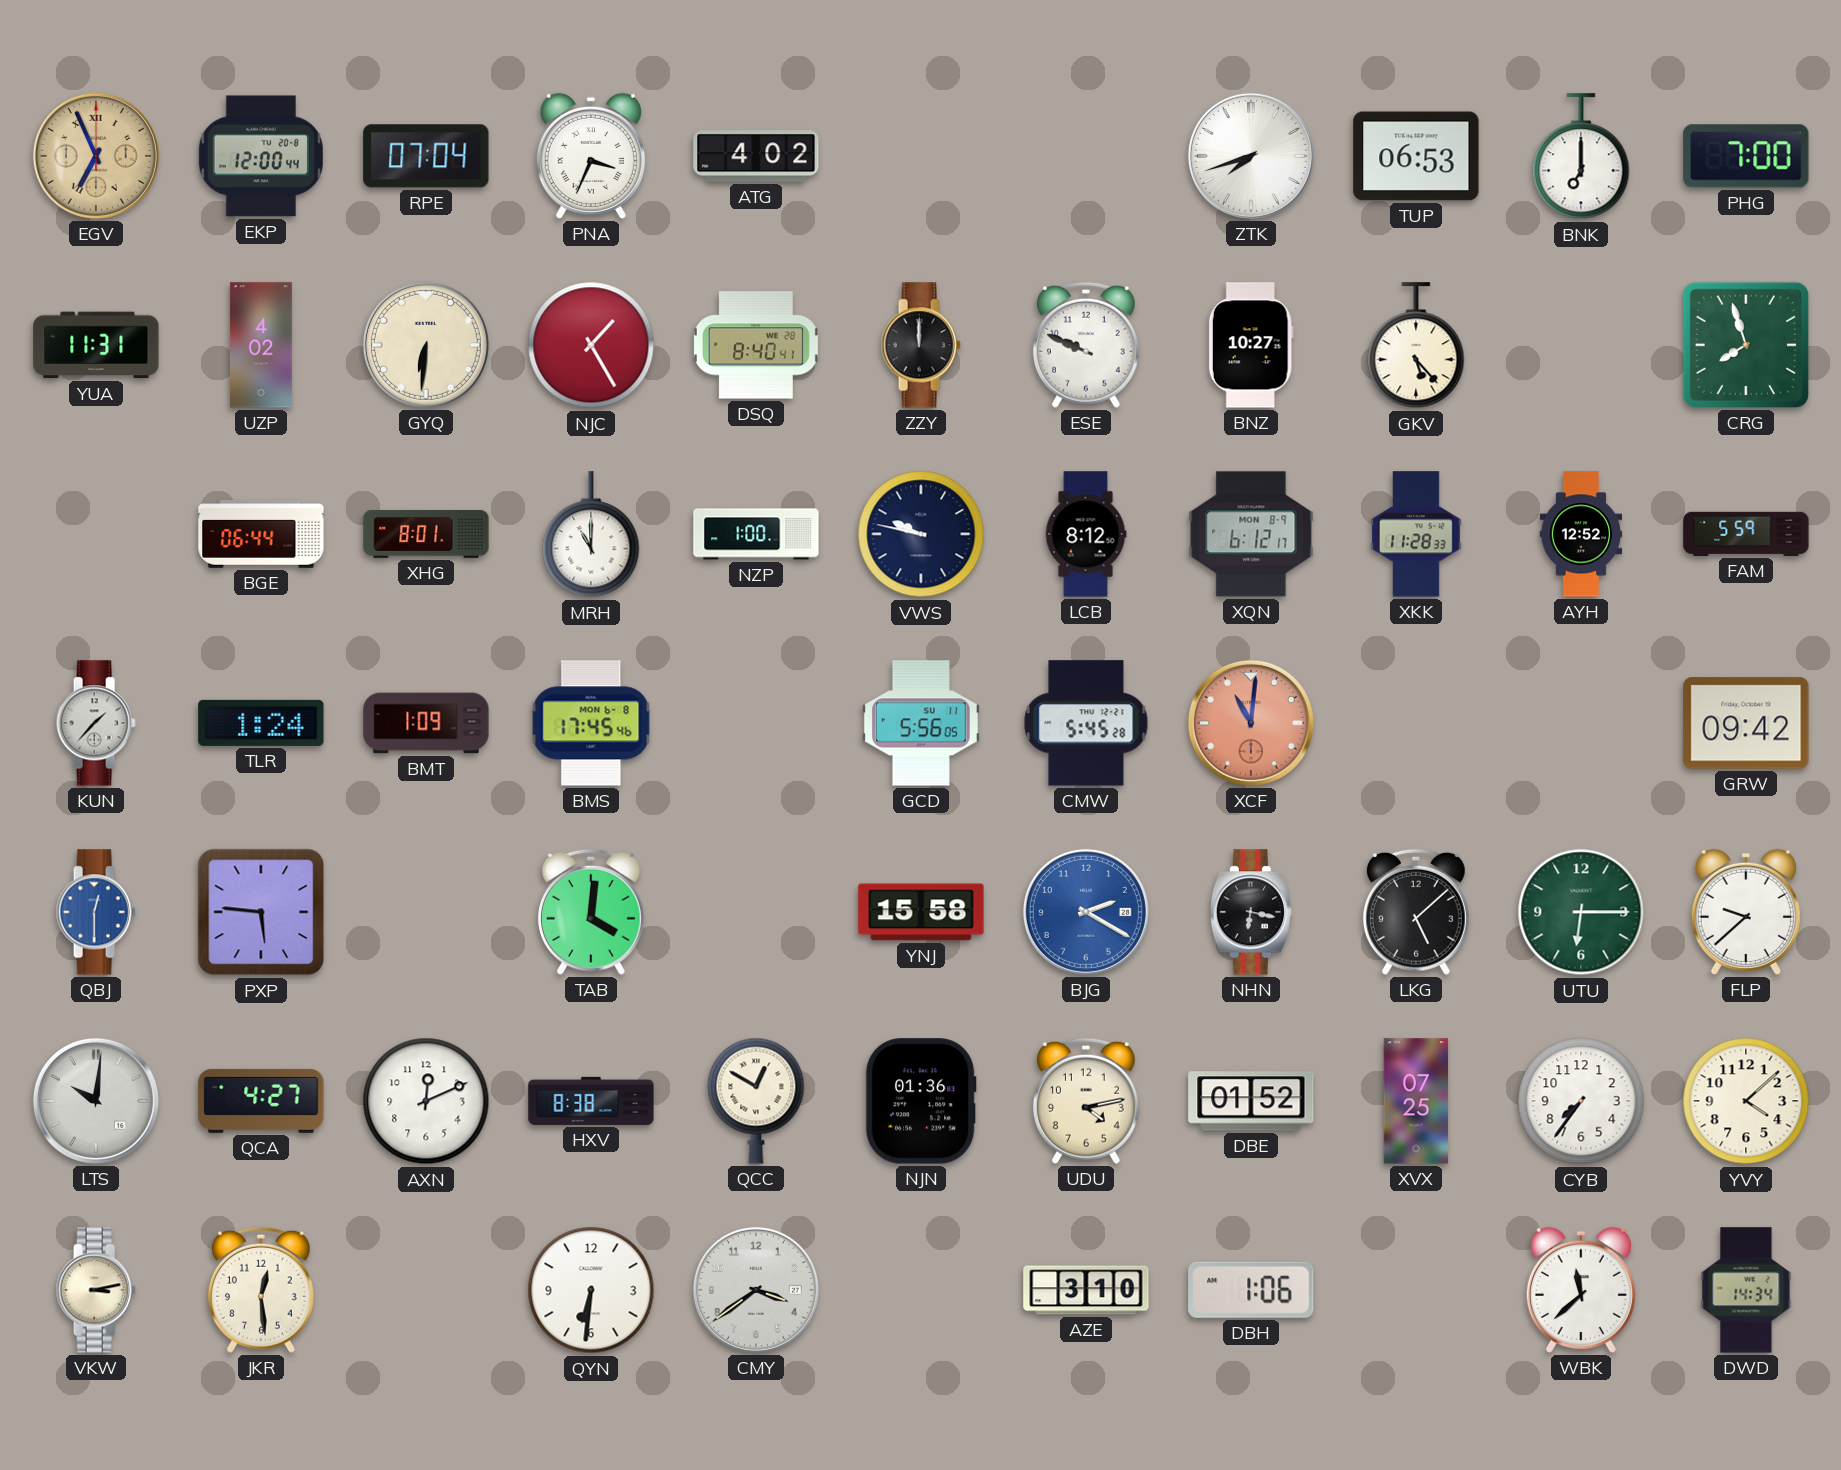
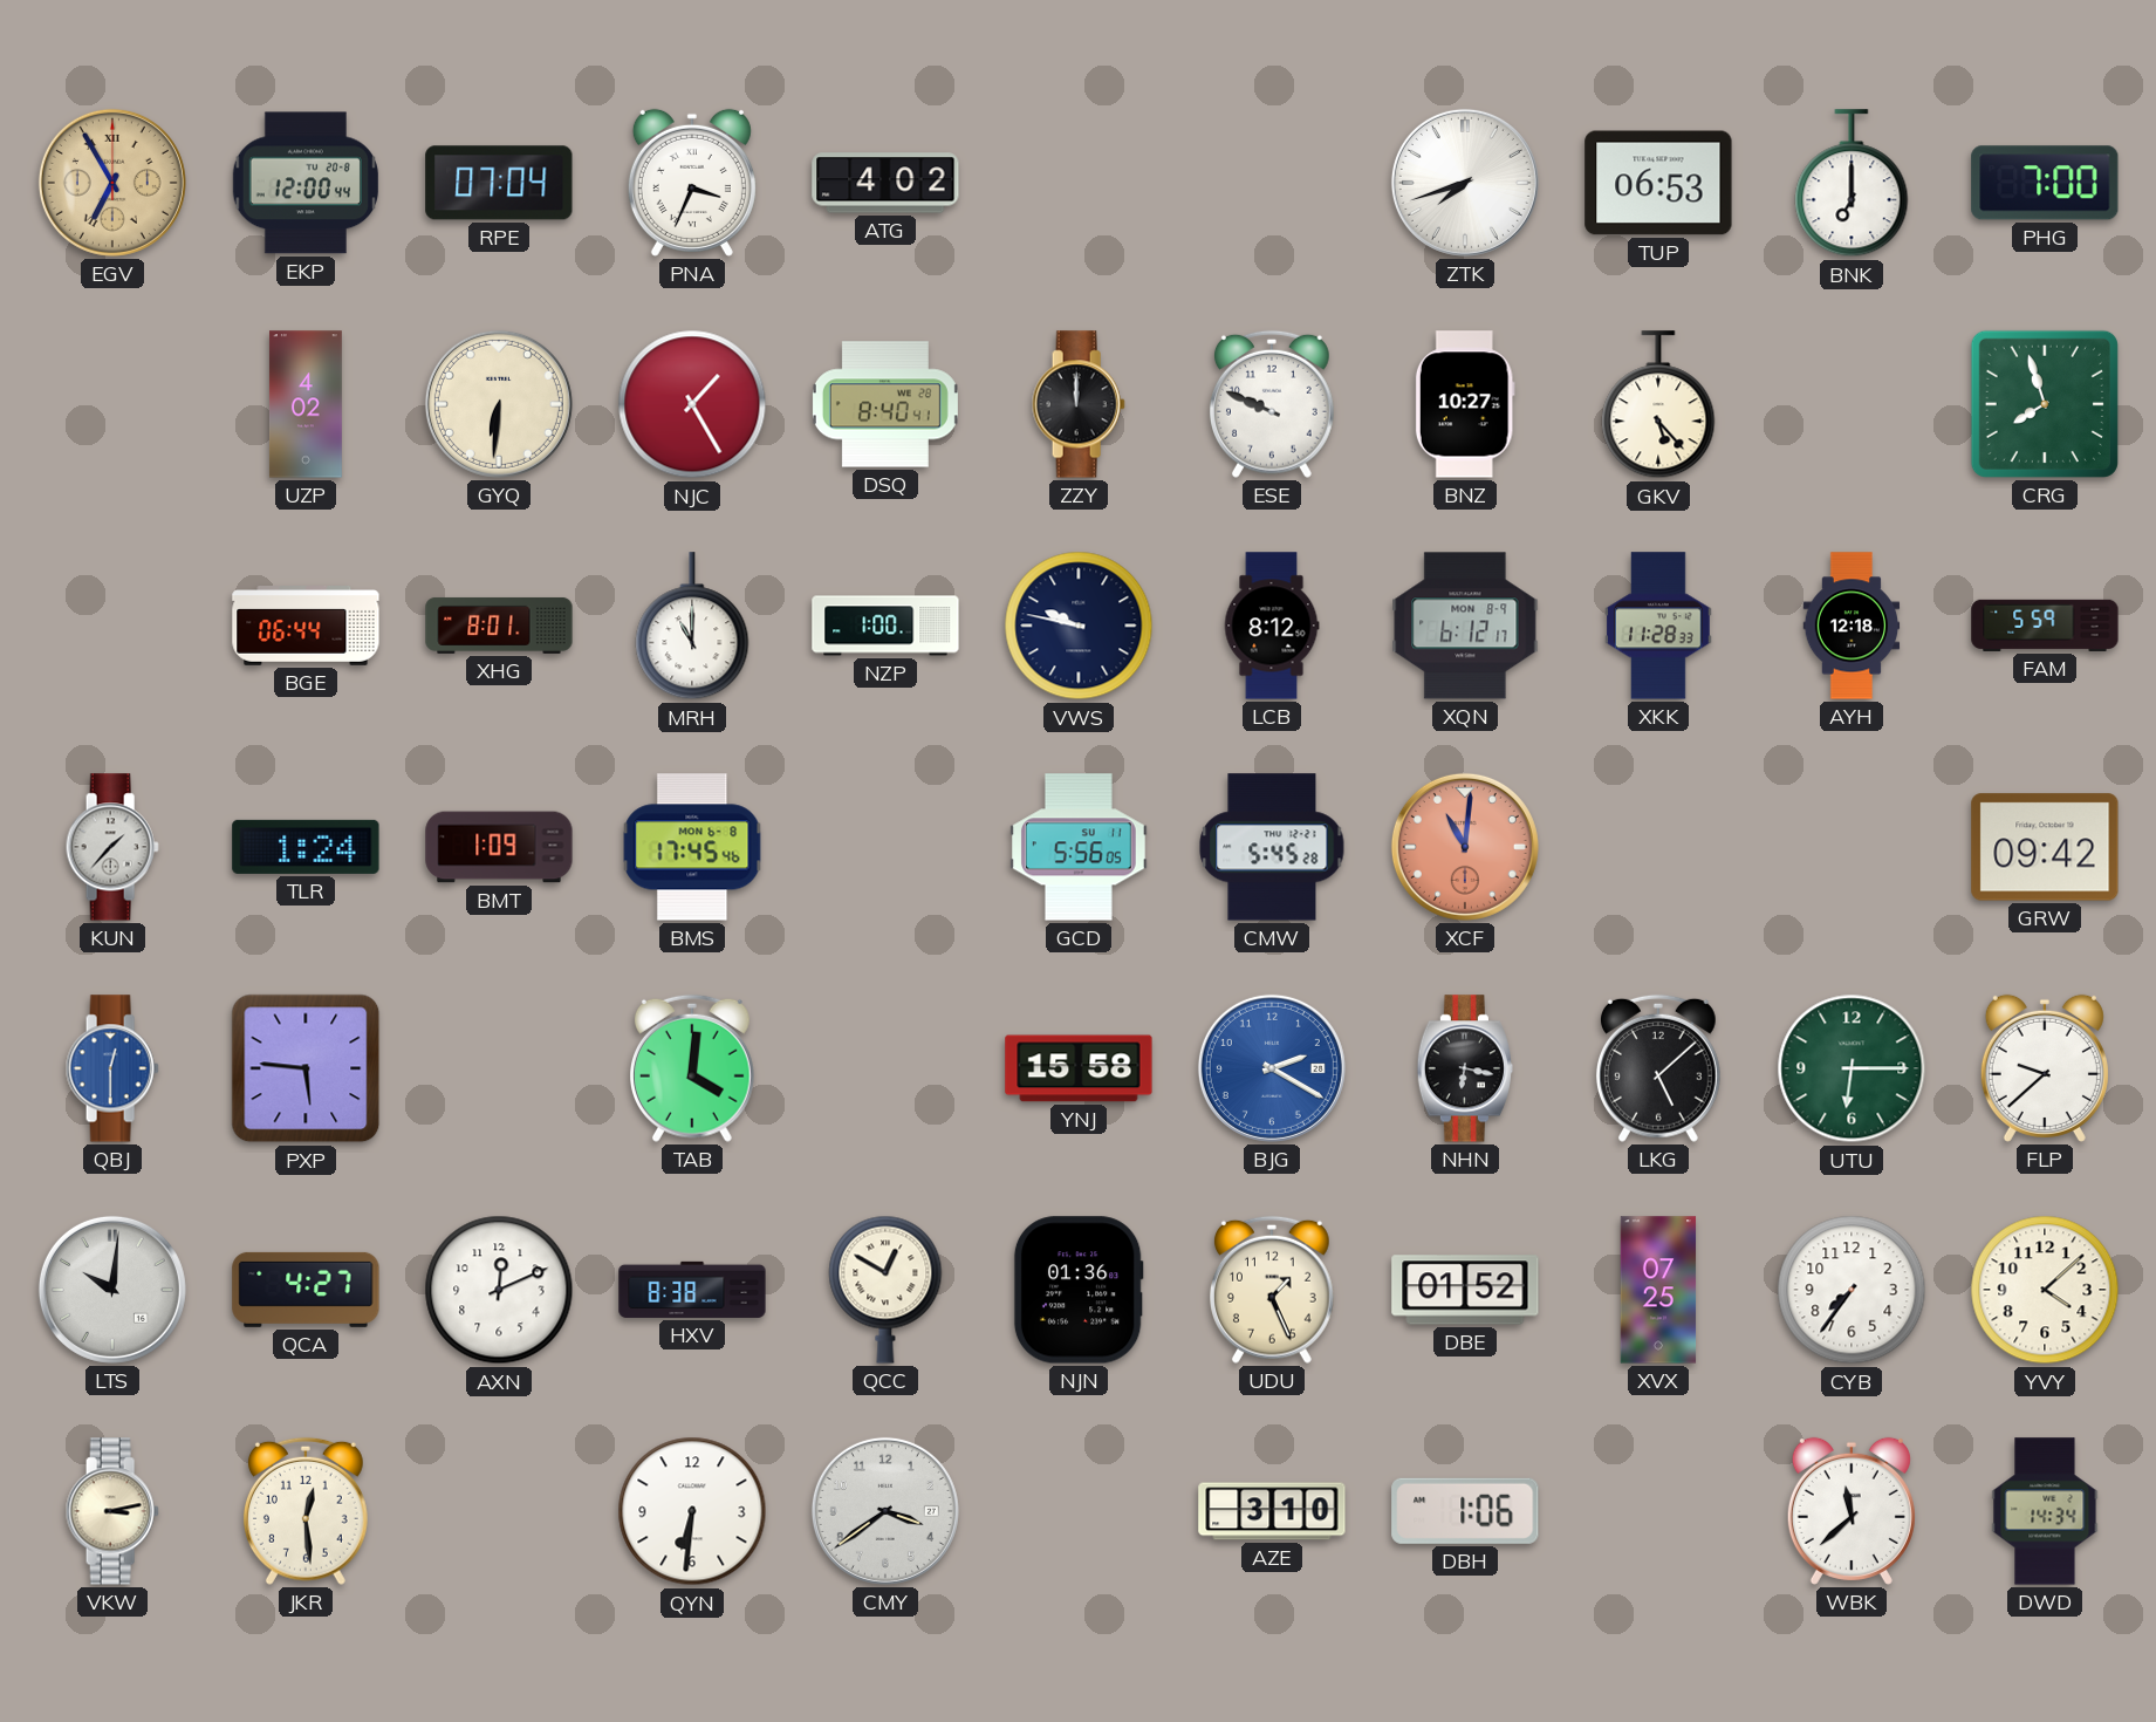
EGV: 6:56 -> 6:55 (112, 183)
YUA: 11:31 -> none (96, 345)
AYH: 12:52 -> 12:18 (1852, 626)
UDU: 4:13 -> 1:26 (1272, 1290)
